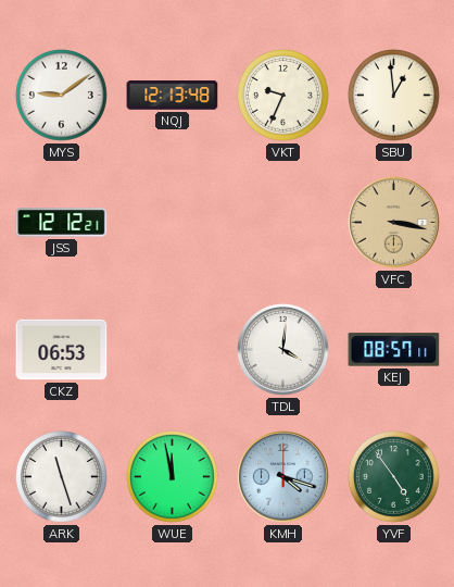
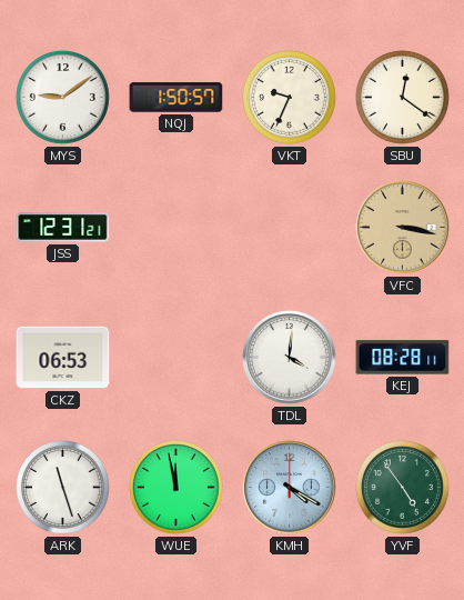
NQJ: 12:13 -> 1:50 (176, 98)
SBU: 12:59 -> 12:21 (403, 98)
JSS: 12:12 -> 12:31 (63, 228)
KEJ: 08:57 -> 08:28 (403, 358)
KMH: 4:18 -> 4:20 (290, 488)
